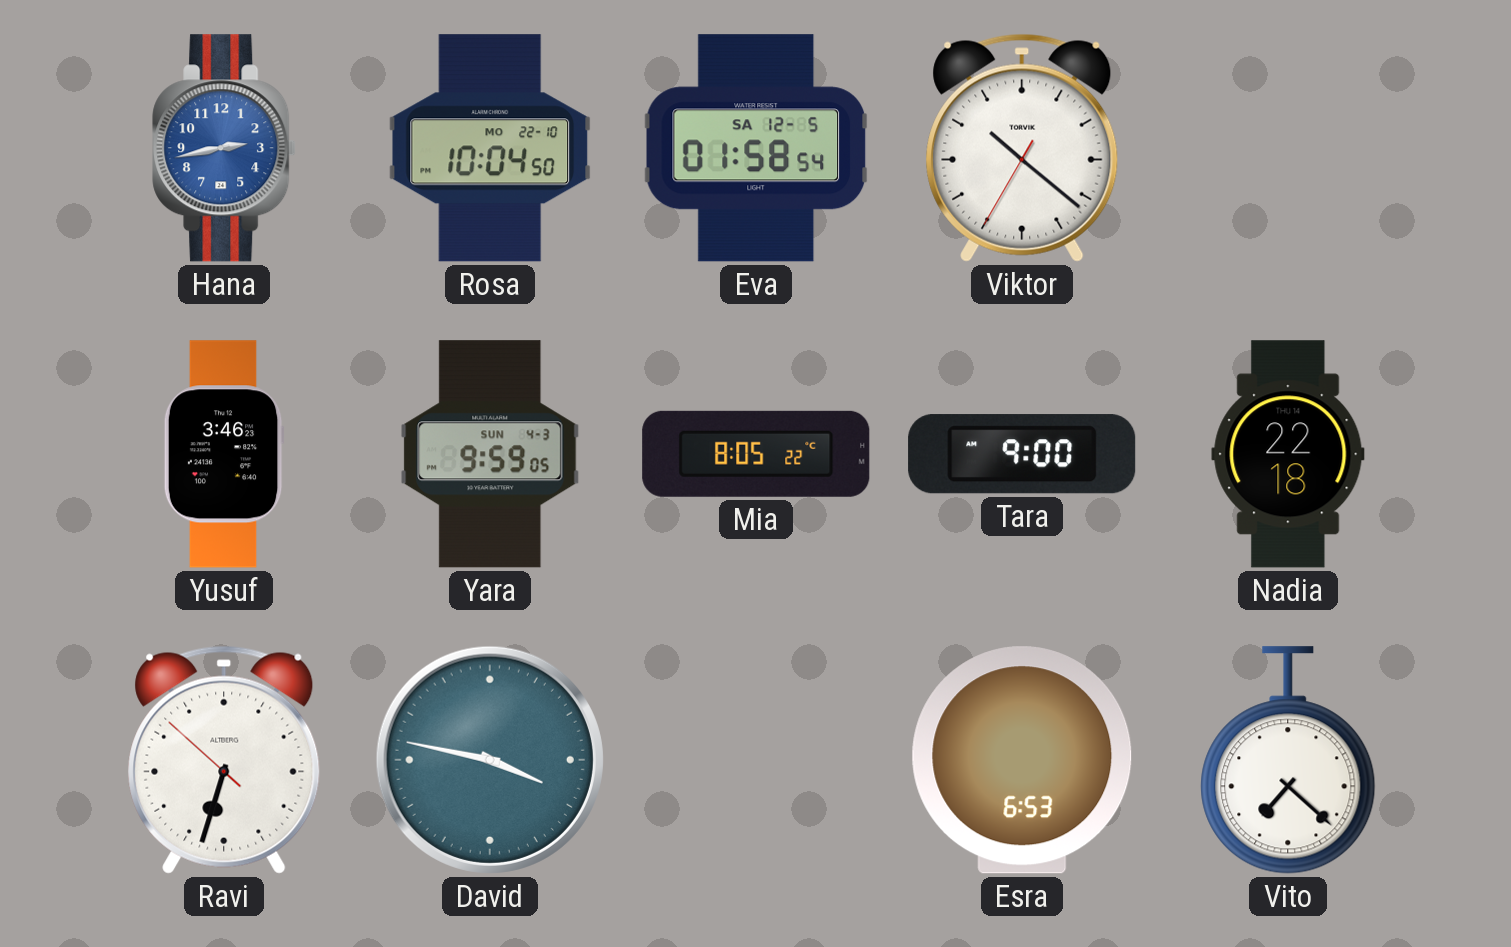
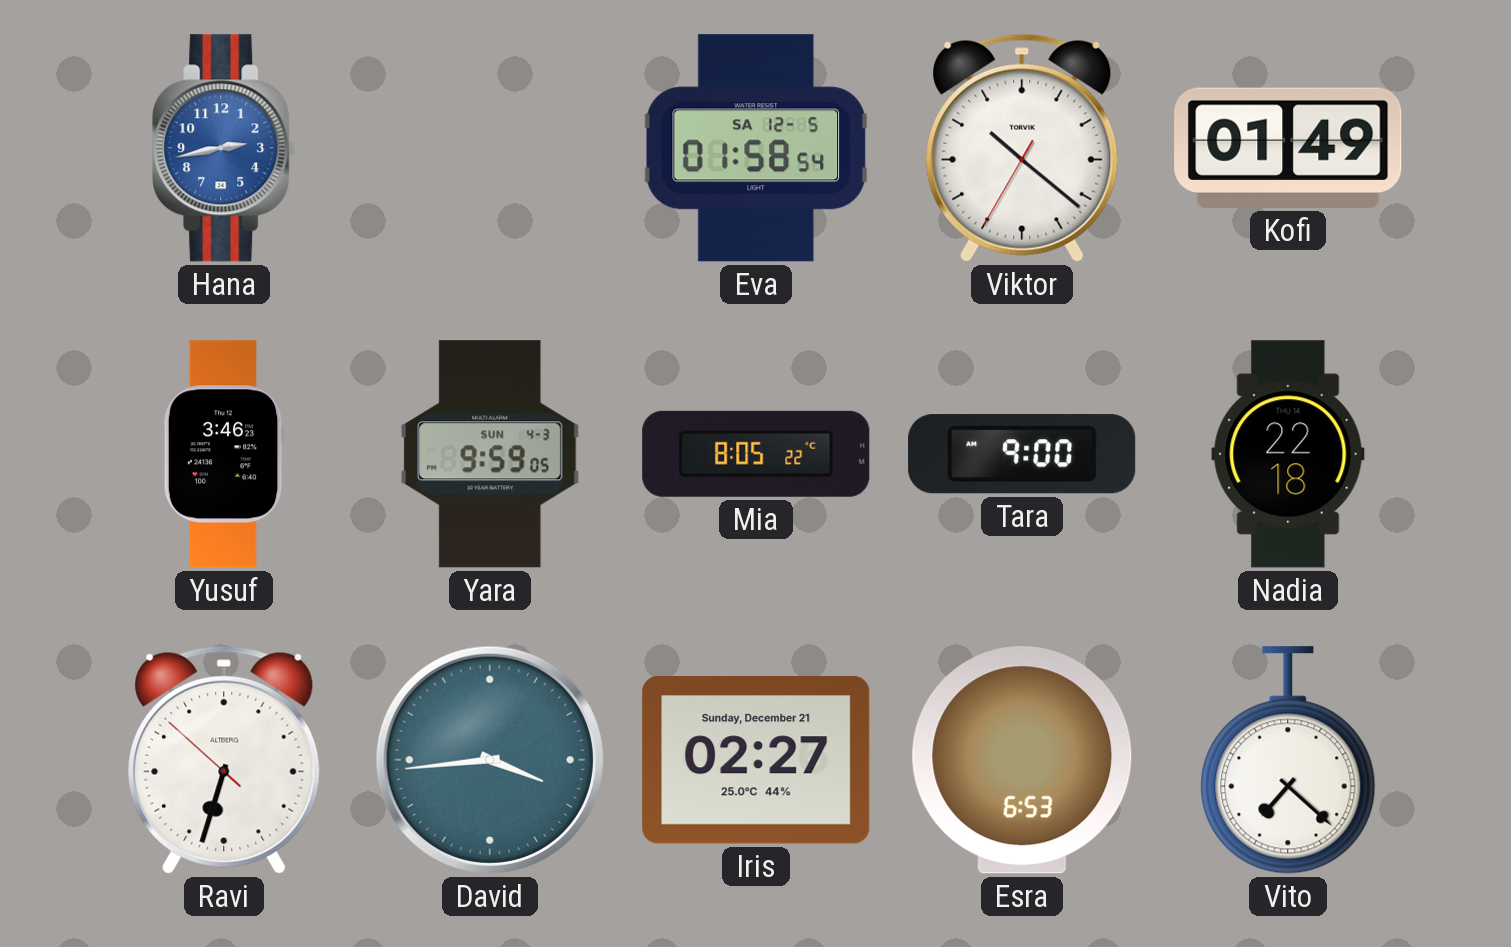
Rosa: 10:04 -> none (490, 148)
Kofi: none -> 01:49 (1288, 148)
David: 3:47 -> 3:44 (490, 760)
Iris: none -> 02:27 (756, 761)
